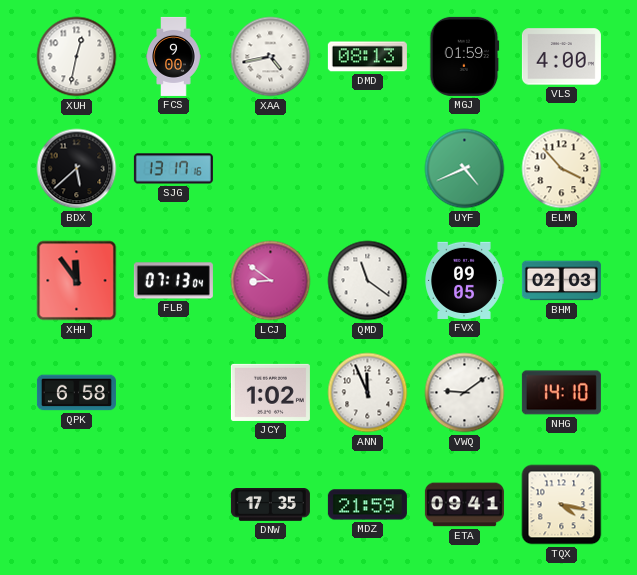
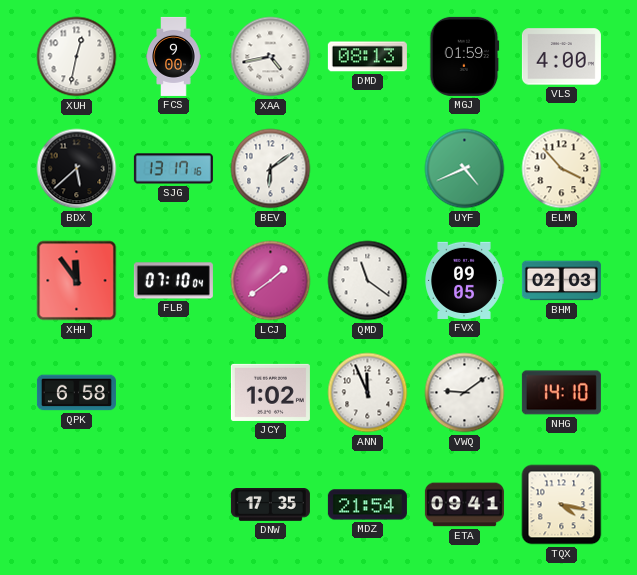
BEV: none -> 6:09 (271, 169)
FLB: 07:13 -> 07:10 (173, 281)
LCJ: 8:51 -> 1:39 (271, 281)
MDZ: 21:59 -> 21:54 (367, 505)
